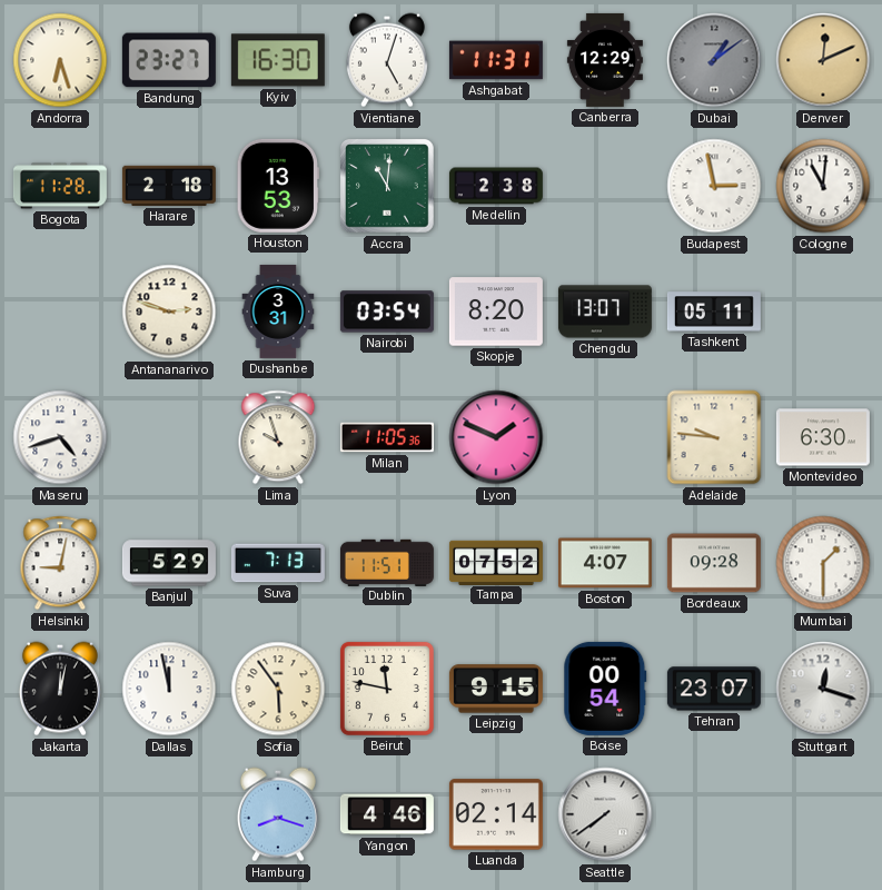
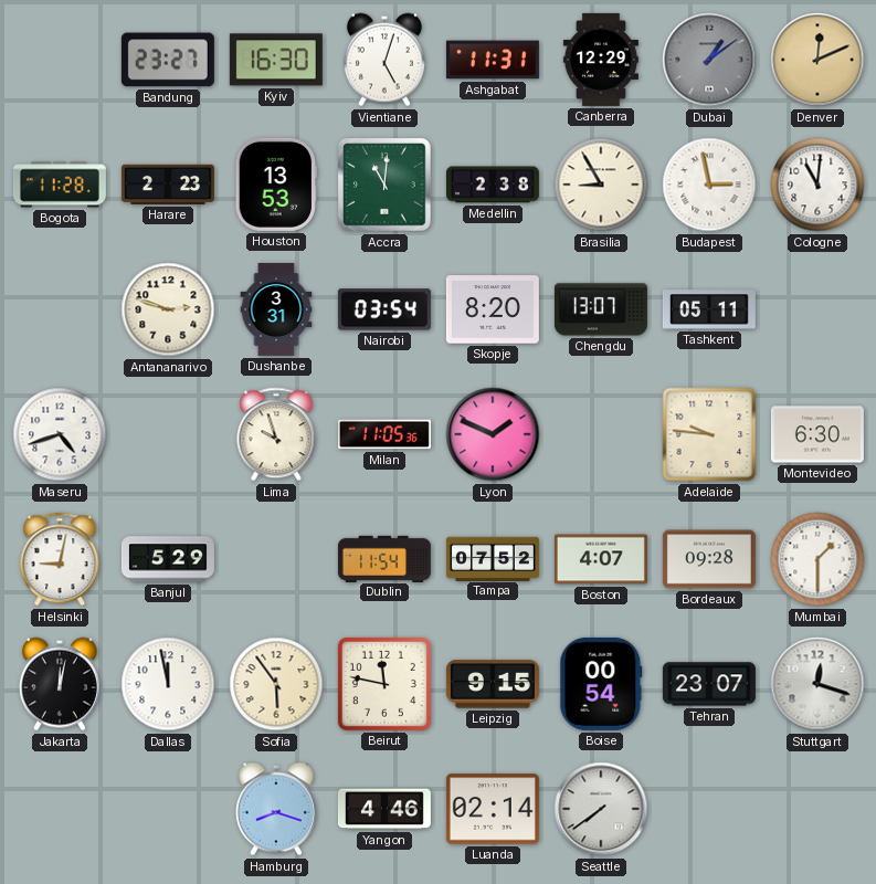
Andorra: 6:27 -> none (60, 60)
Harare: 2:18 -> 2:23 (168, 185)
Brasilia: none -> 8:55 (601, 185)
Suva: 7:13 -> none (278, 563)
Dublin: 11:51 -> 11:54 (384, 558)
